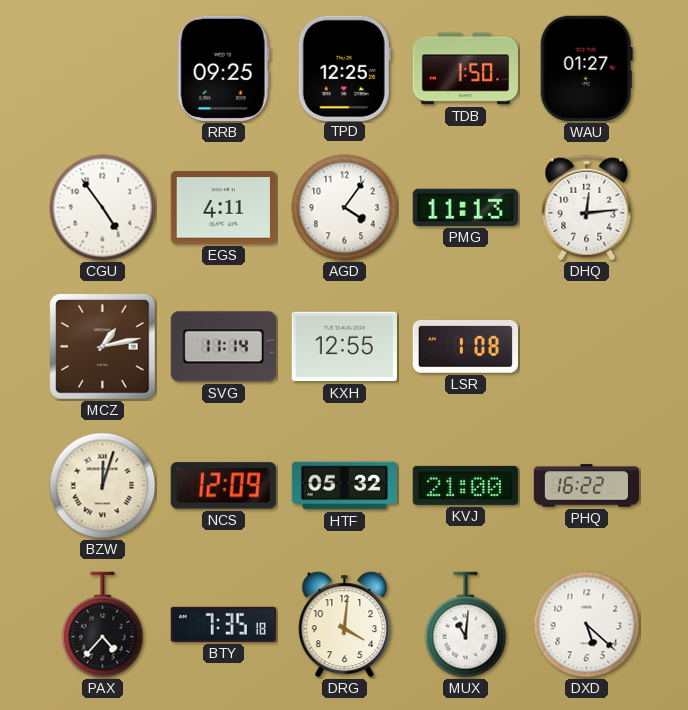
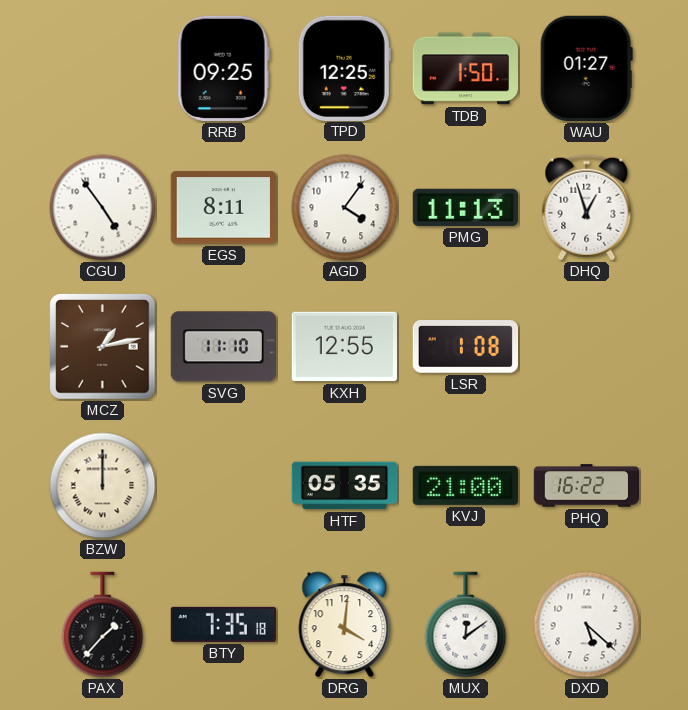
EGS: 4:11 -> 8:11 (223, 208)
DHQ: 12:14 -> 12:57 (587, 208)
SVG: 11:14 -> 11:10 (223, 347)
BZW: 12:03 -> 12:00 (103, 486)
NCS: 12:09 -> none (223, 486)
HTF: 05:32 -> 05:35 (344, 486)
PAX: 4:37 -> 1:37 (103, 625)
MUX: 11:01 -> 12:09 (466, 625)
